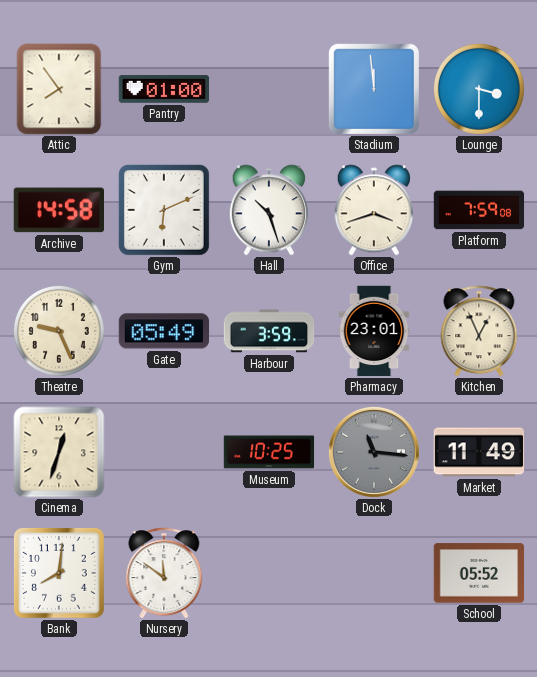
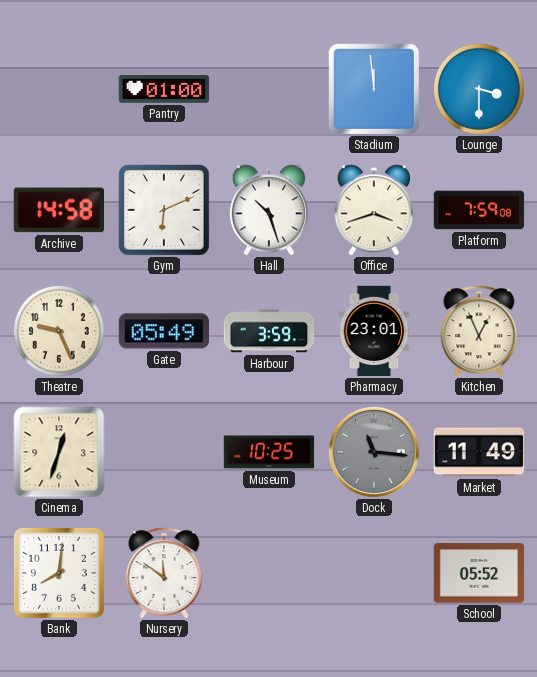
Attic: 7:54 -> none (59, 89)
